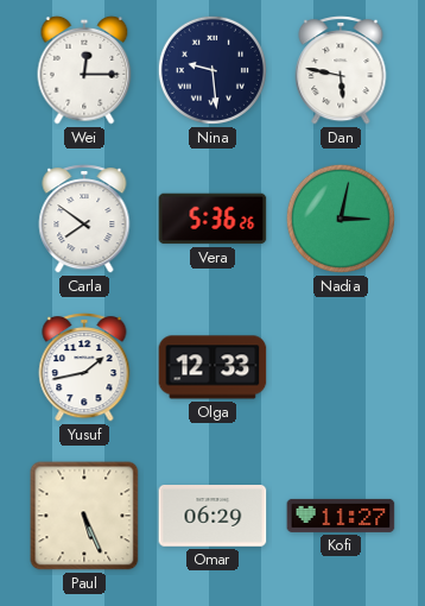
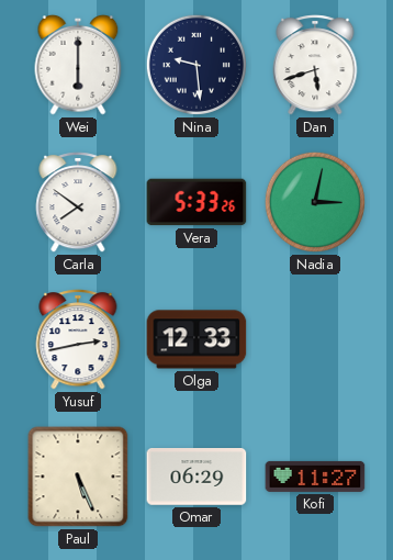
Wei: 12:15 -> 6:00 (78, 65)
Dan: 5:47 -> 5:42 (315, 65)
Vera: 5:36 -> 5:33 (196, 202)
Yusuf: 1:43 -> 2:43 (78, 339)
